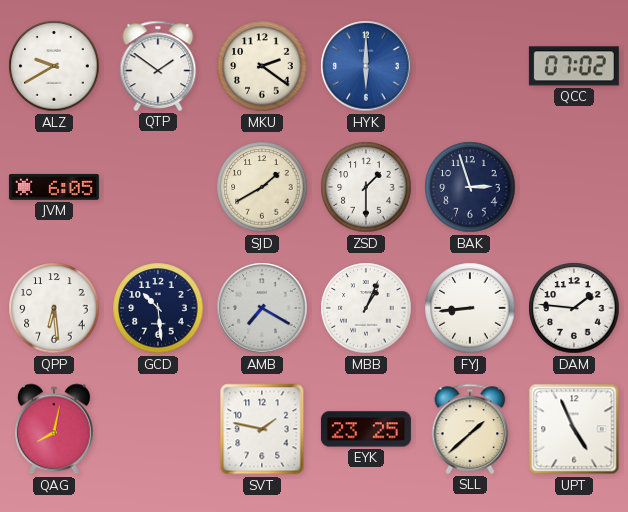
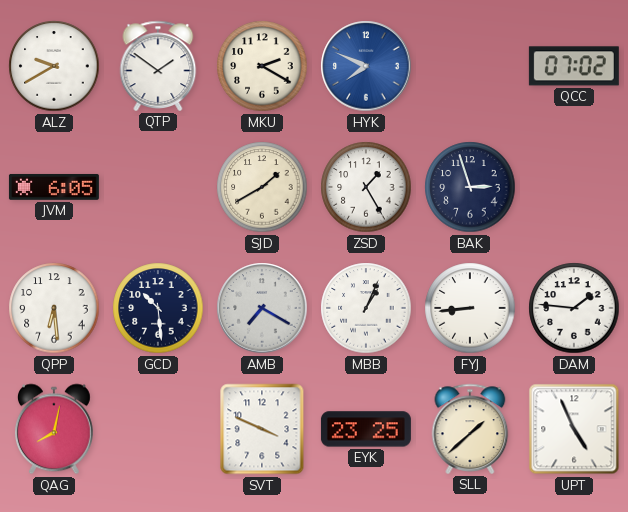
MKU: 2:21 -> 2:20 (262, 66)
HYK: 6:00 -> 7:49 (366, 66)
ZSD: 1:30 -> 1:25 (366, 187)
SVT: 1:47 -> 3:49 (262, 429)
